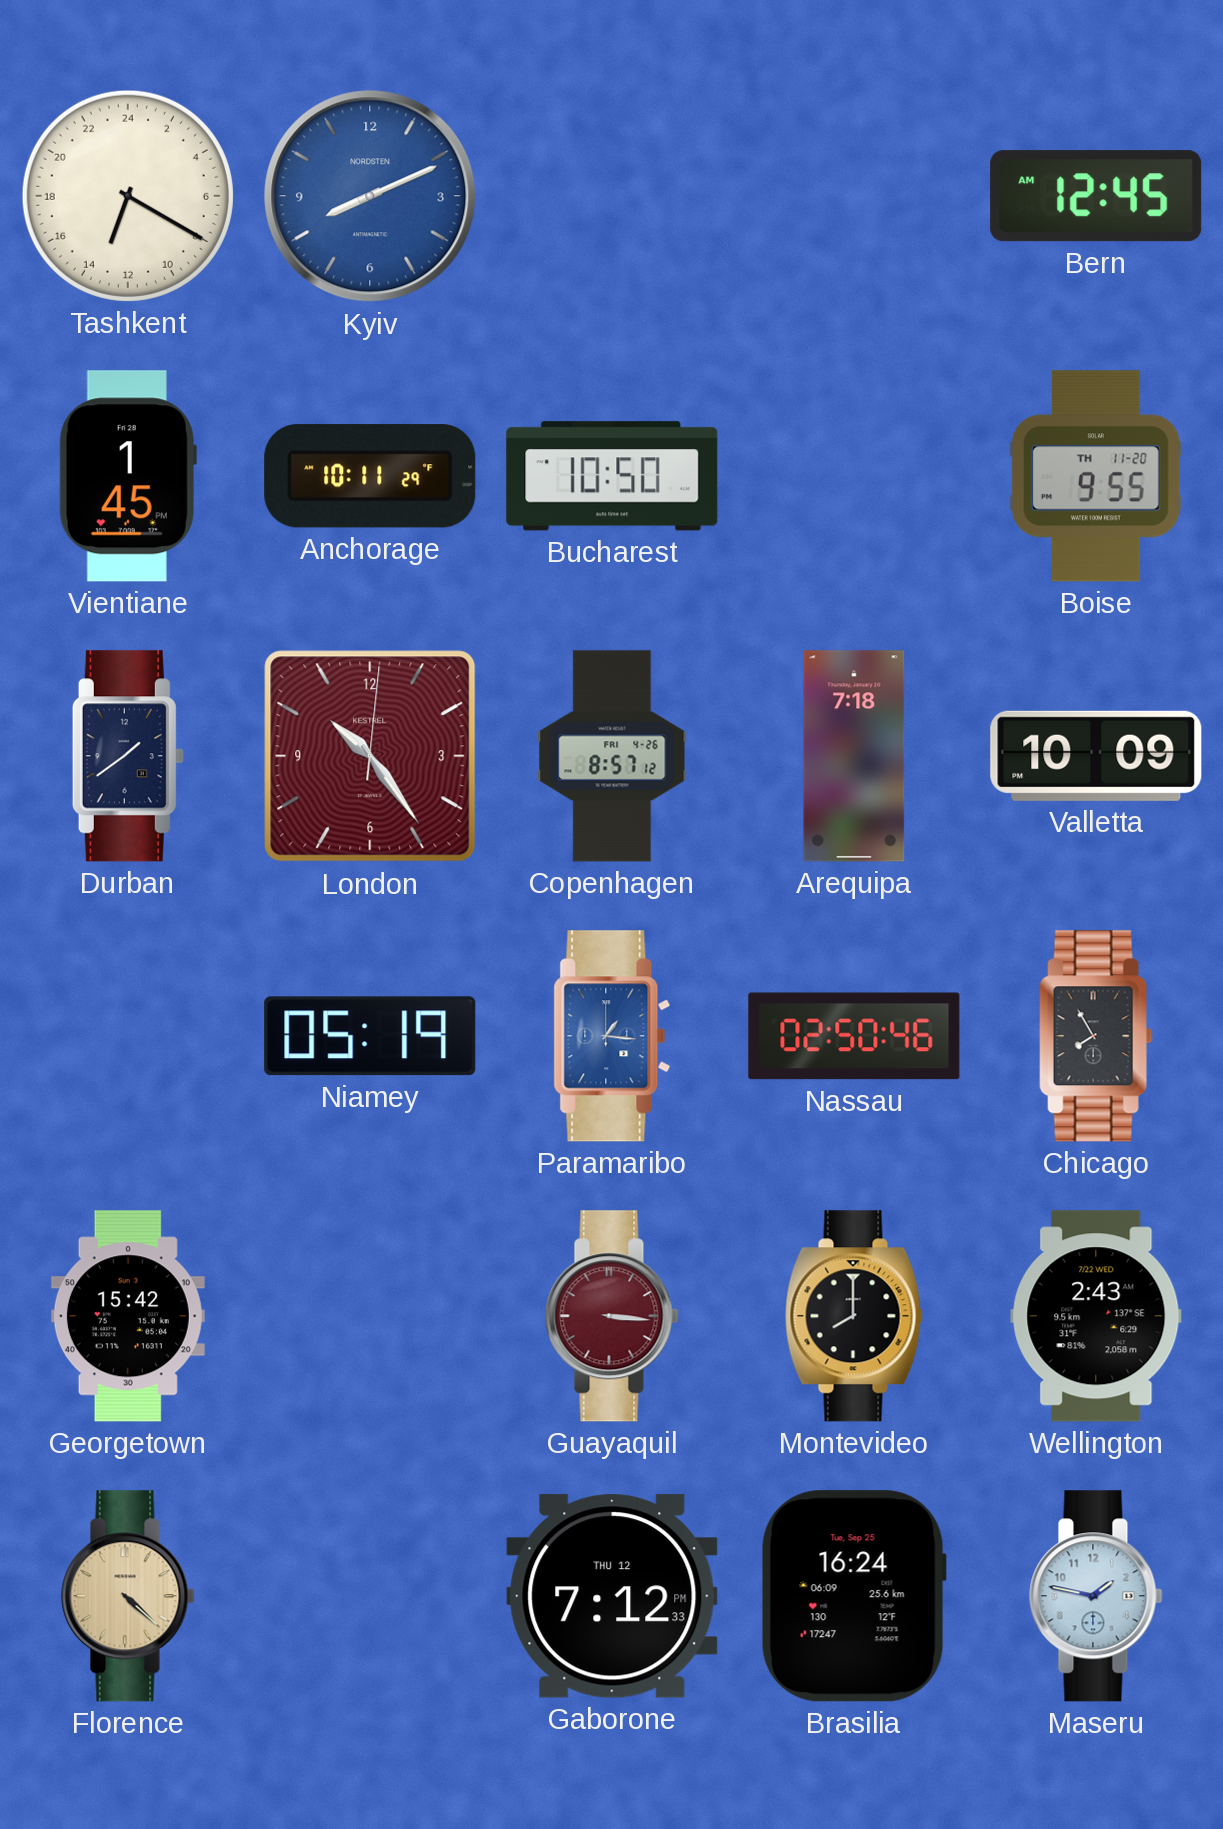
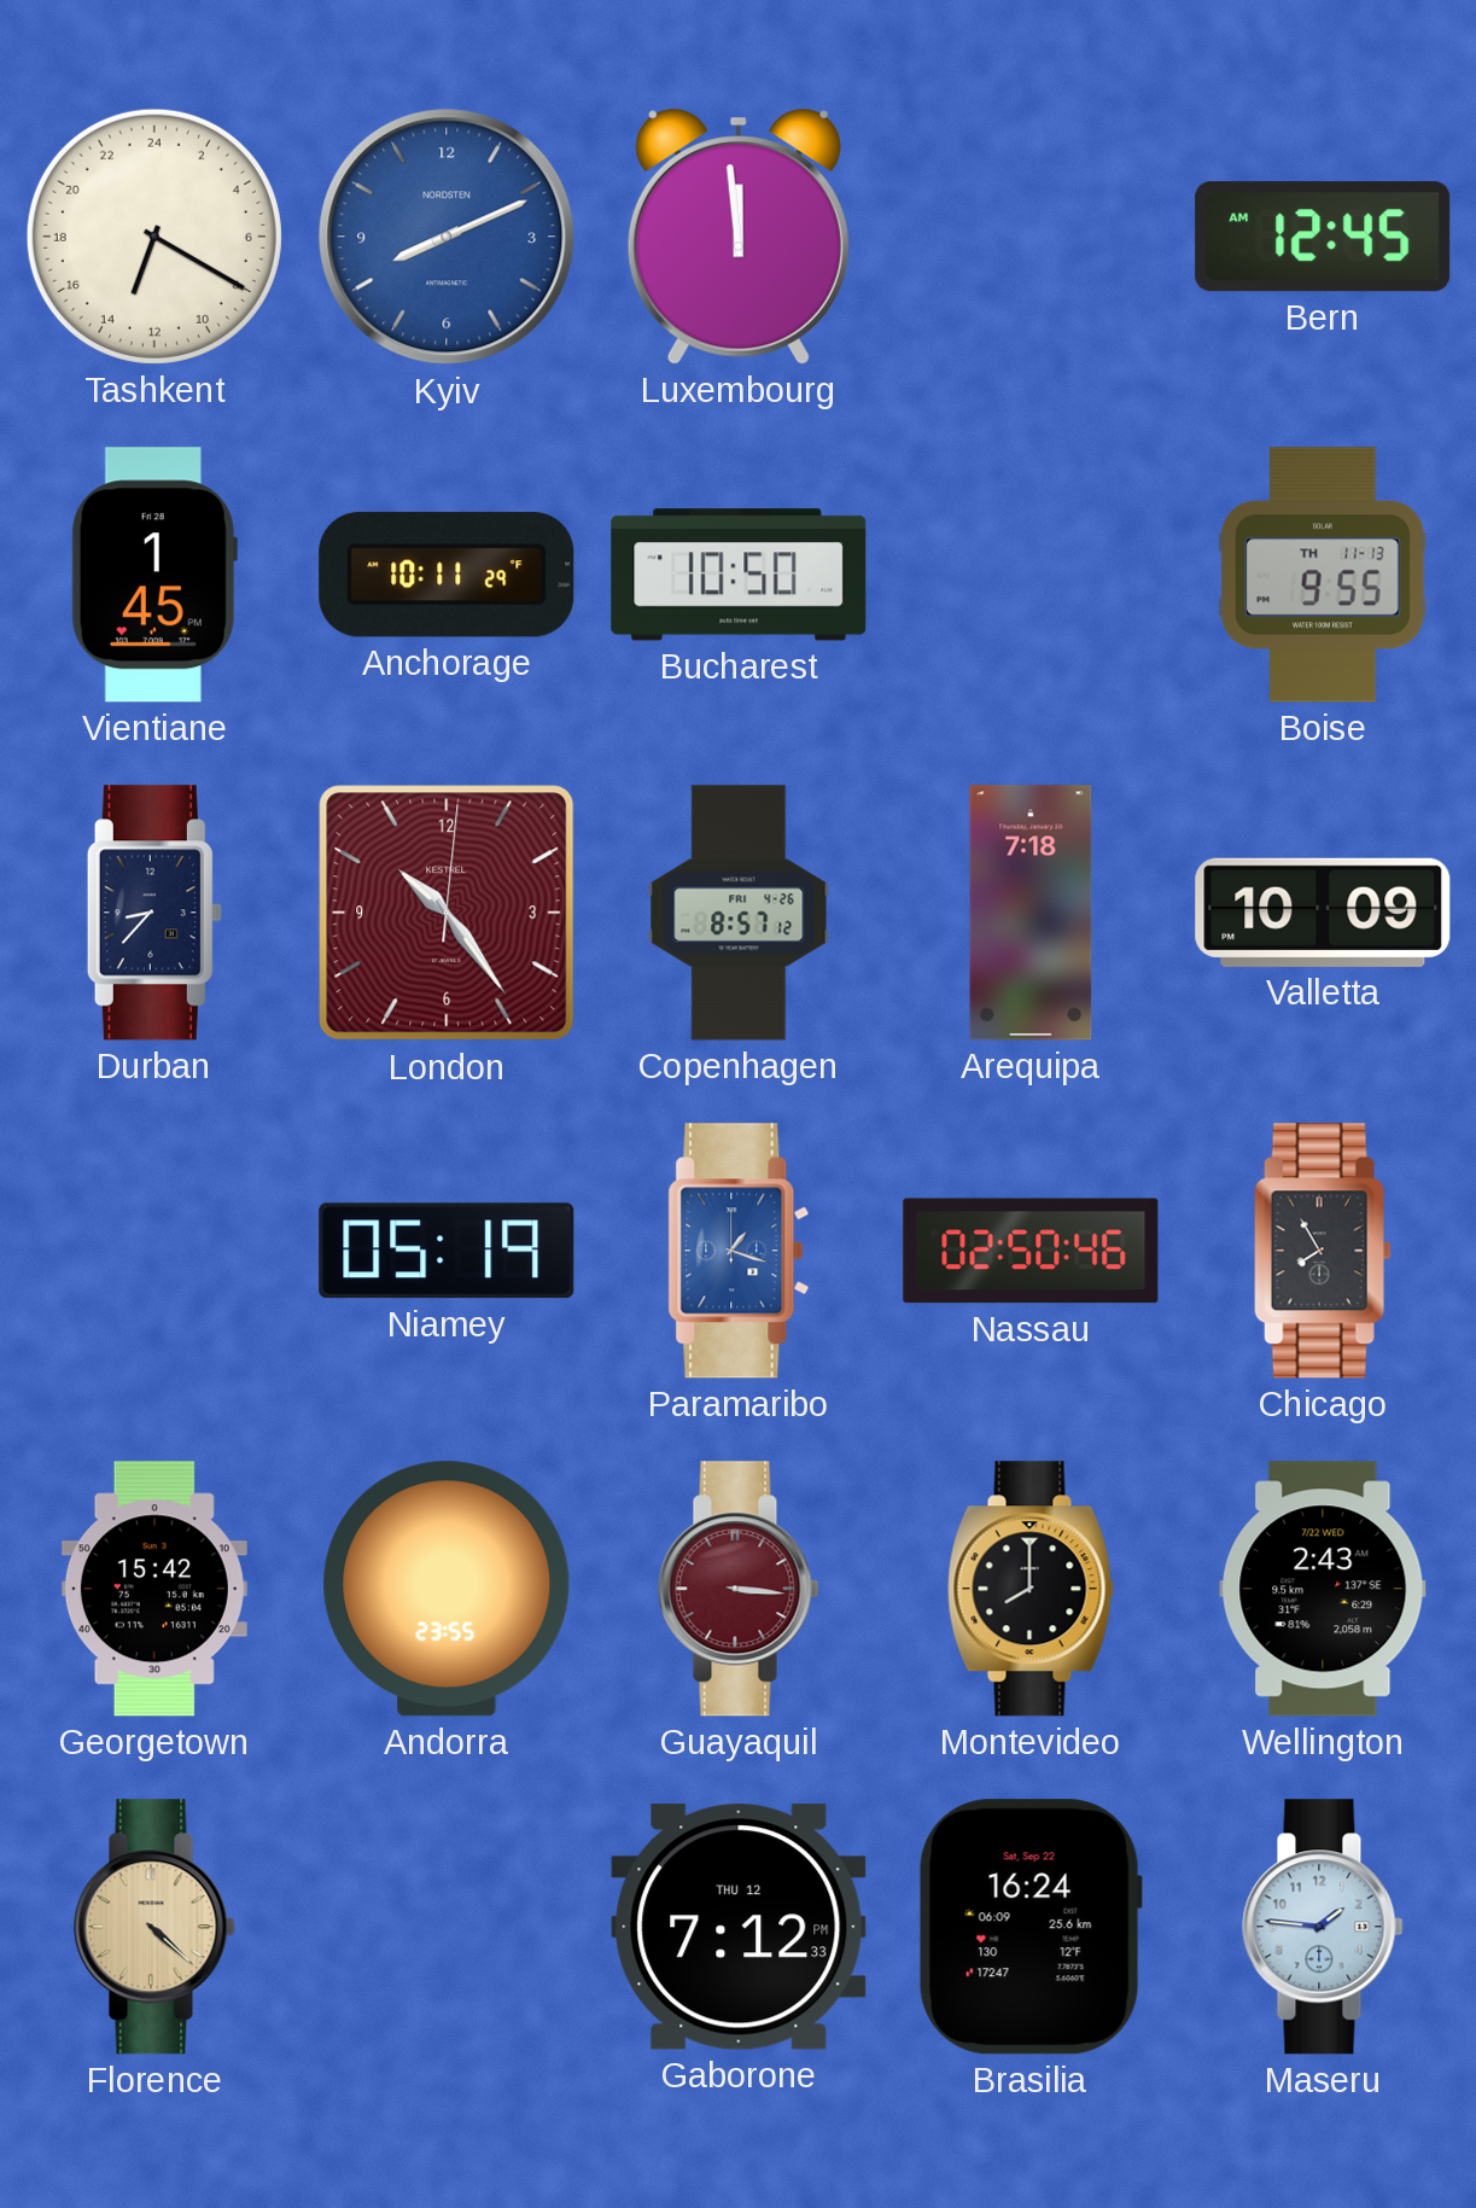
Luxembourg: none -> 11:59 (739, 237)
Boise date: TH 11-20 -> TH 11-13 (1323, 575)
Durban: 1:39 -> 8:37 (154, 913)
Paramaribo: 1:16 -> 1:18 (739, 1251)
Andorra: none -> 23:55 (447, 1589)
Brasilia date: Tue, Sep 25 -> Sat, Sep 22 (1031, 1927)
Maseru: 1:47 -> 1:46 (1323, 1927)
